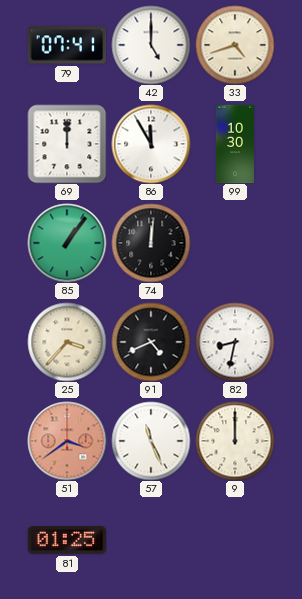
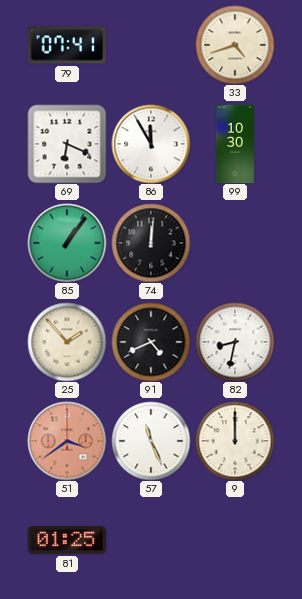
42: 5:00 -> none (151, 45)
69: 12:00 -> 6:19 (67, 144)
25: 3:37 -> 1:53 (67, 342)
